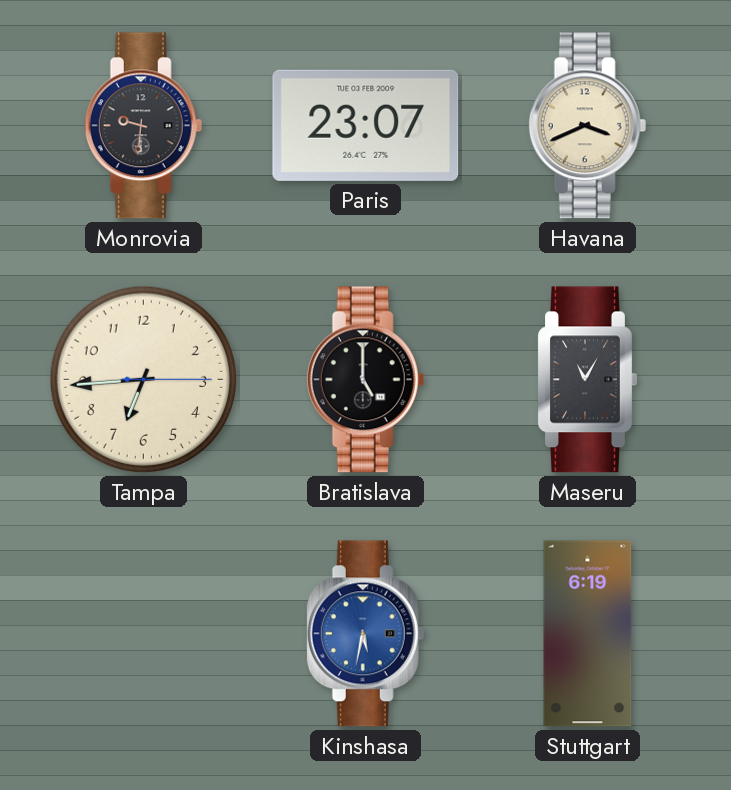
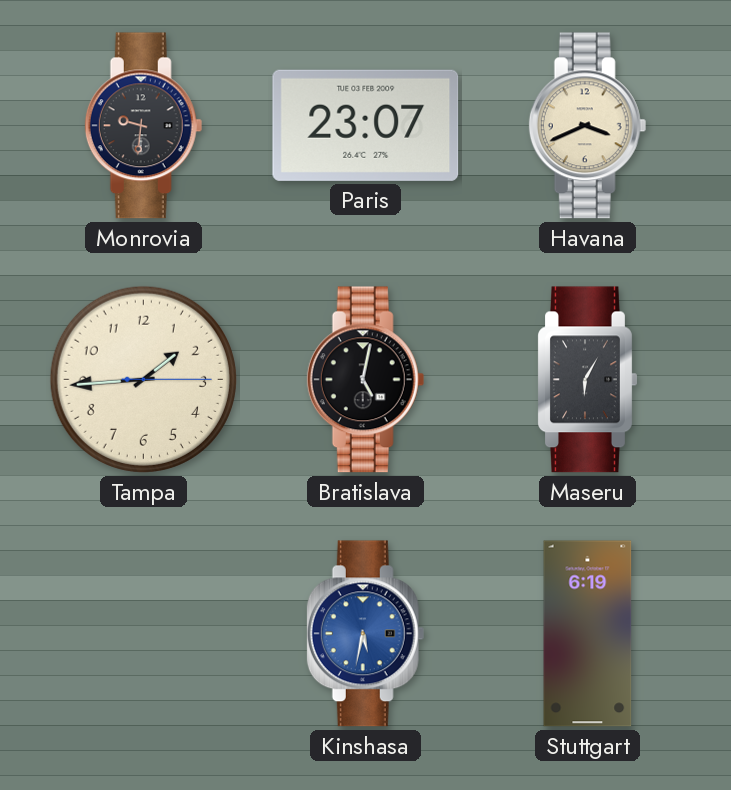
Tampa: 6:44 -> 1:44 (143, 379)
Bratislava: 5:00 -> 5:02 (366, 380)
Maseru: 11:05 -> 6:05 (587, 380)
